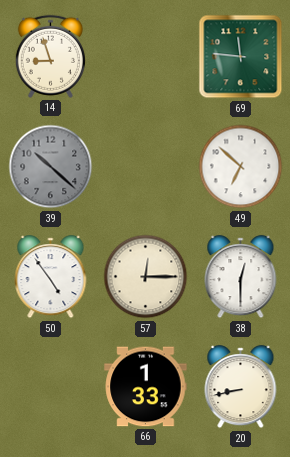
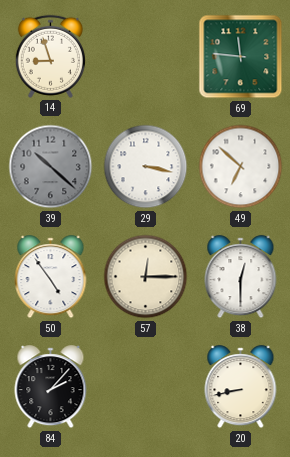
29: none -> 3:17 (146, 167)
84: none -> 2:07 (51, 387)
66: 1:33 -> none (146, 387)
